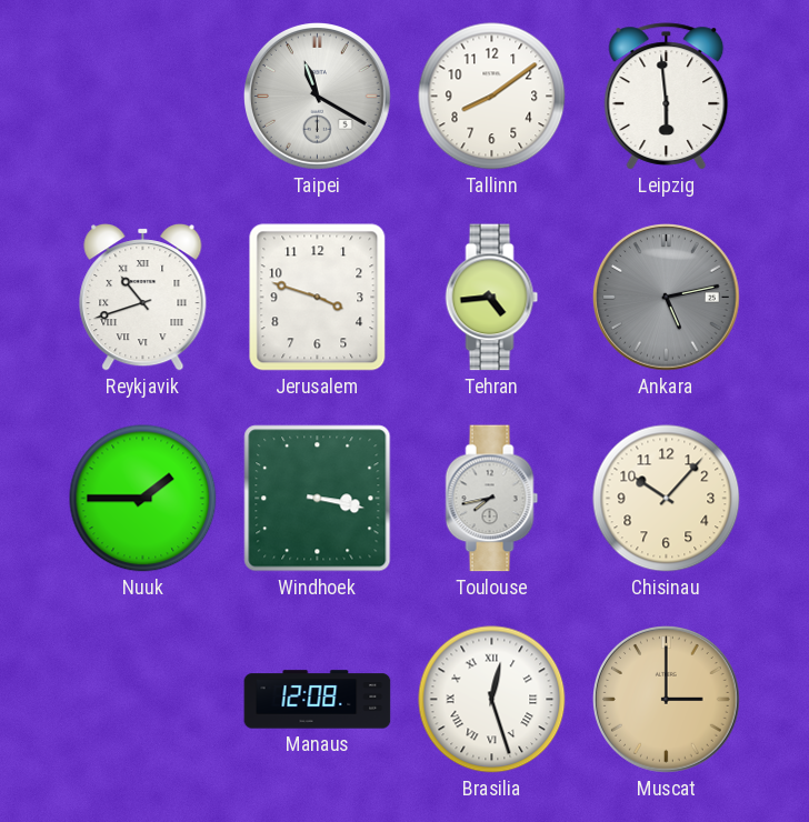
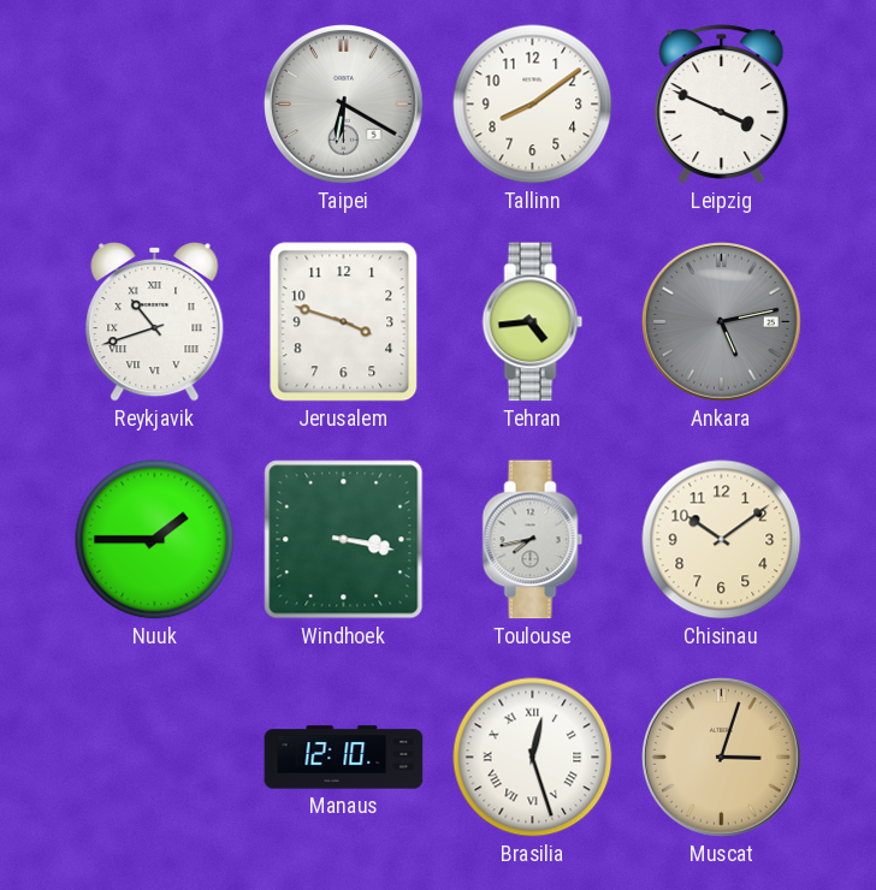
Taipei: 11:20 -> 6:20 (344, 105)
Leipzig: 5:59 -> 3:49 (722, 105)
Chisinau: 10:07 -> 10:09 (722, 540)
Manaus: 12:08 -> 12:10 (344, 758)
Muscat: 3:00 -> 3:03 (722, 758)
